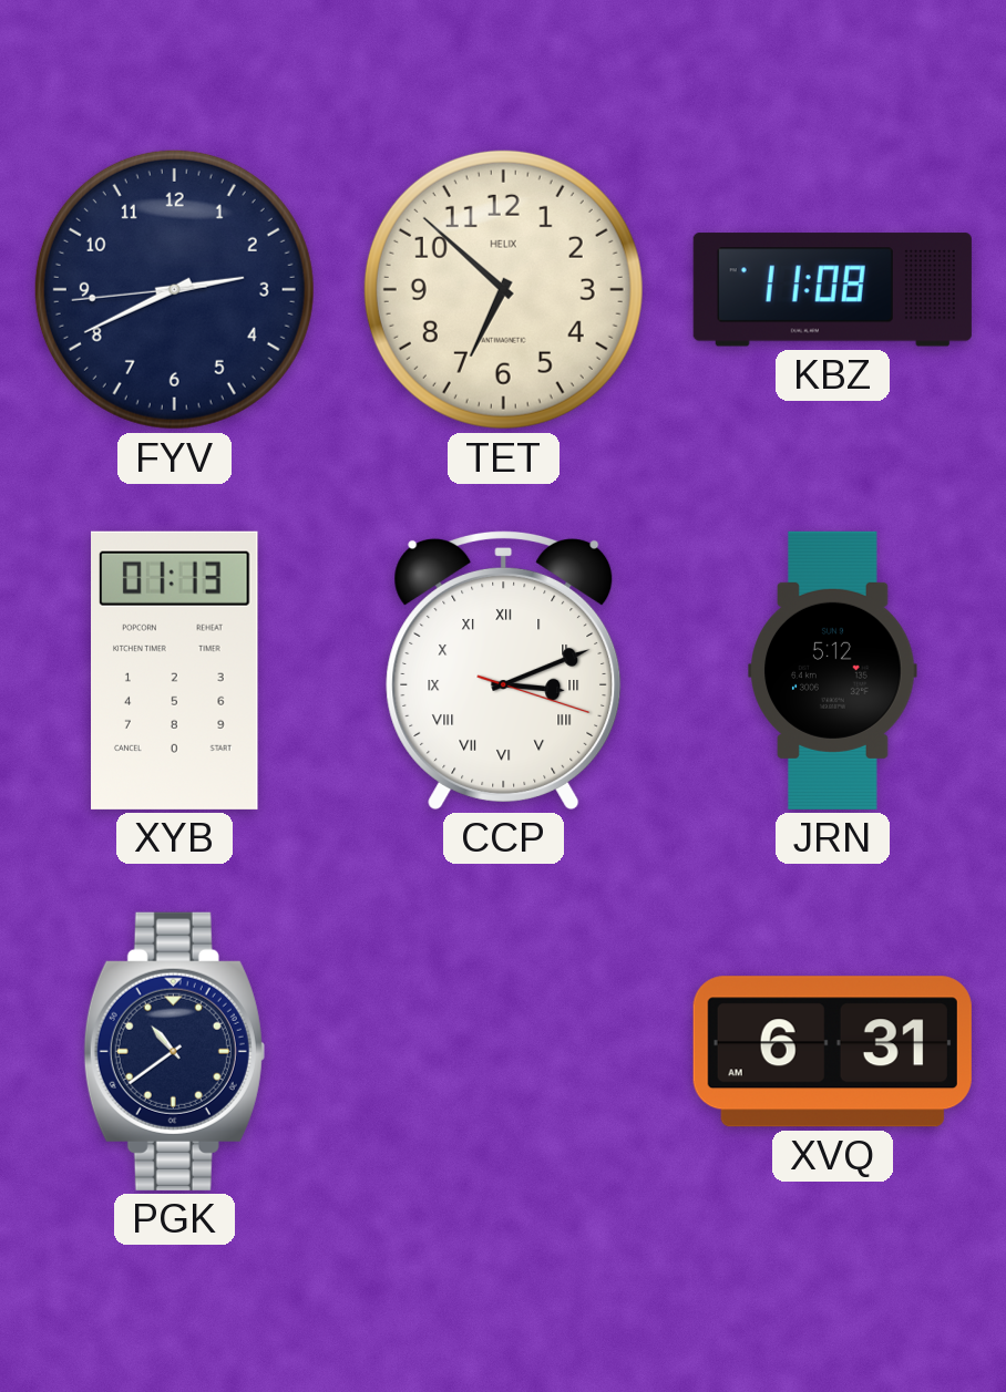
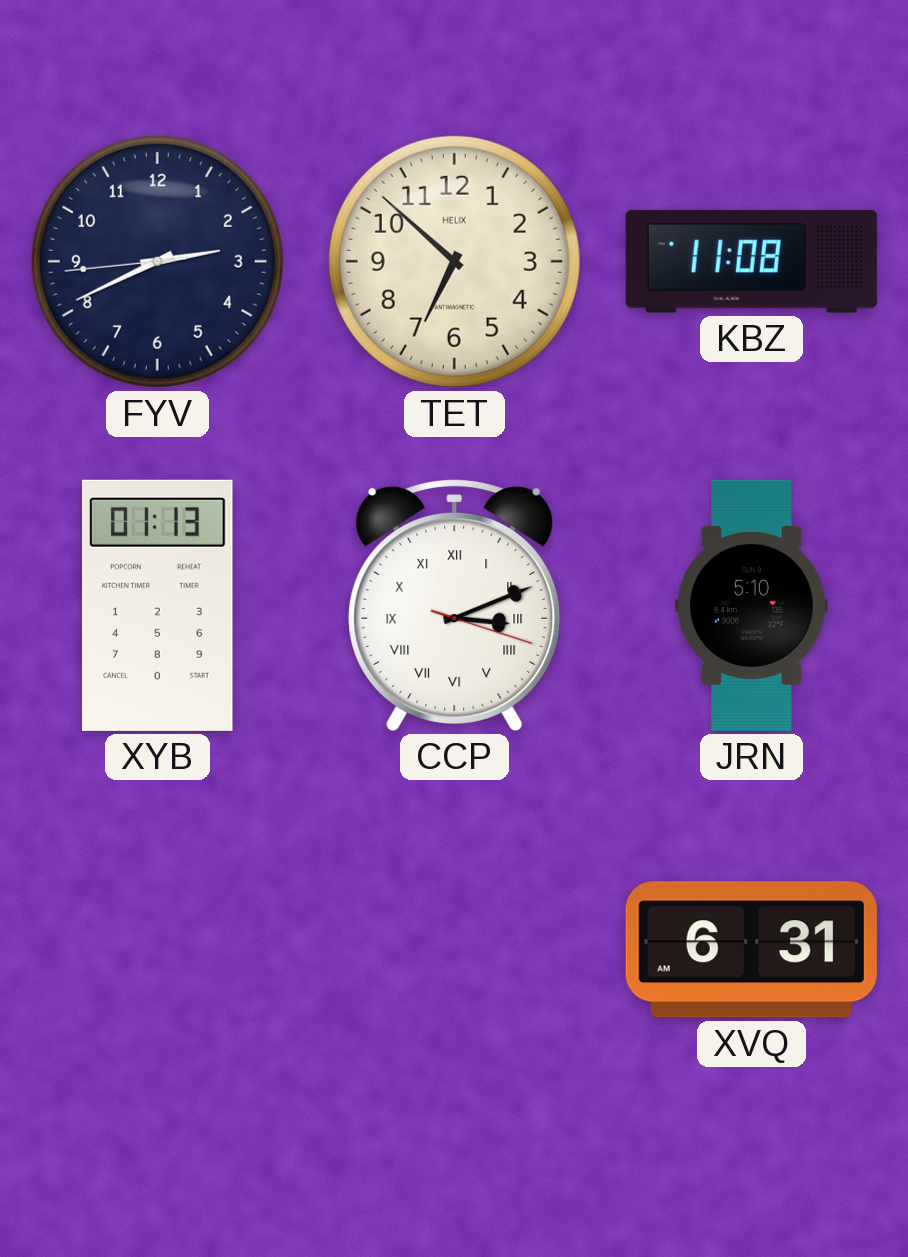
JRN: 5:12 -> 5:10 (752, 605)
PGK: 10:39 -> none (174, 1051)
